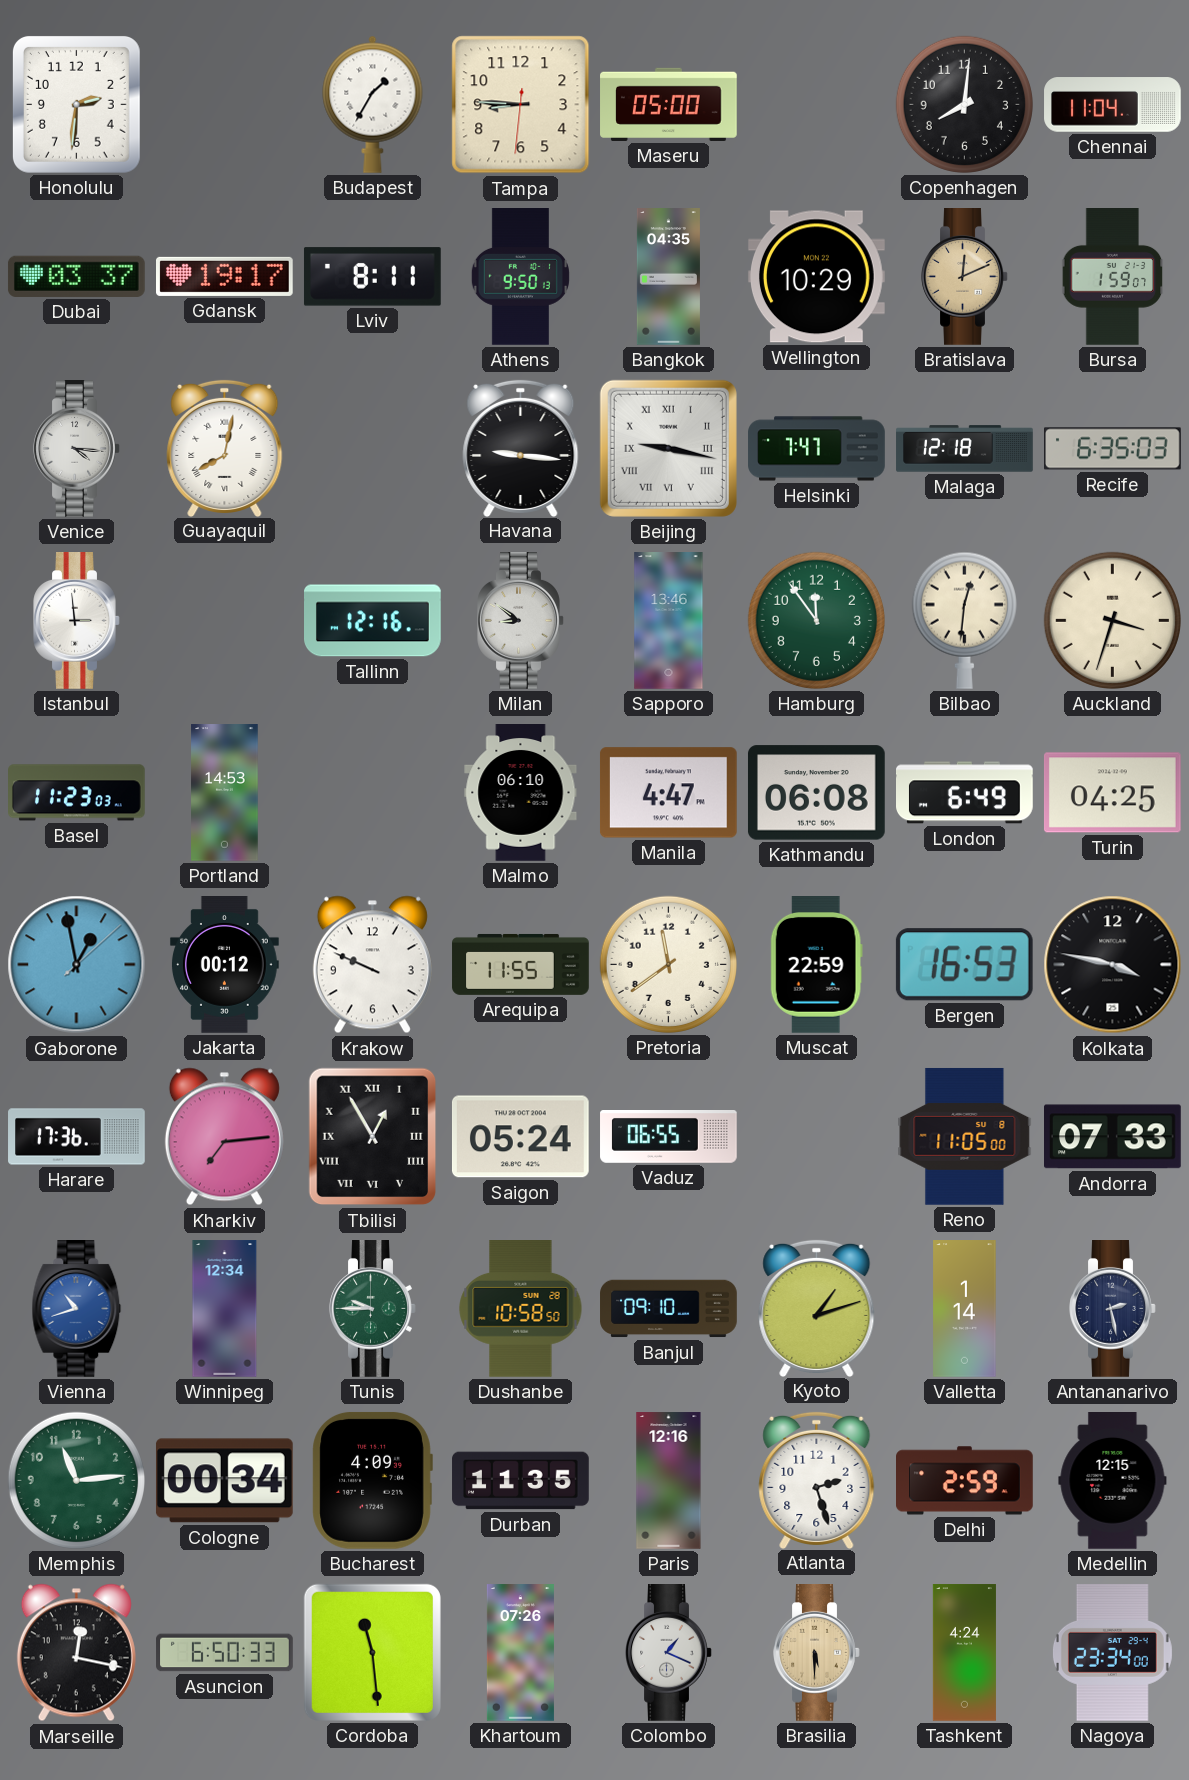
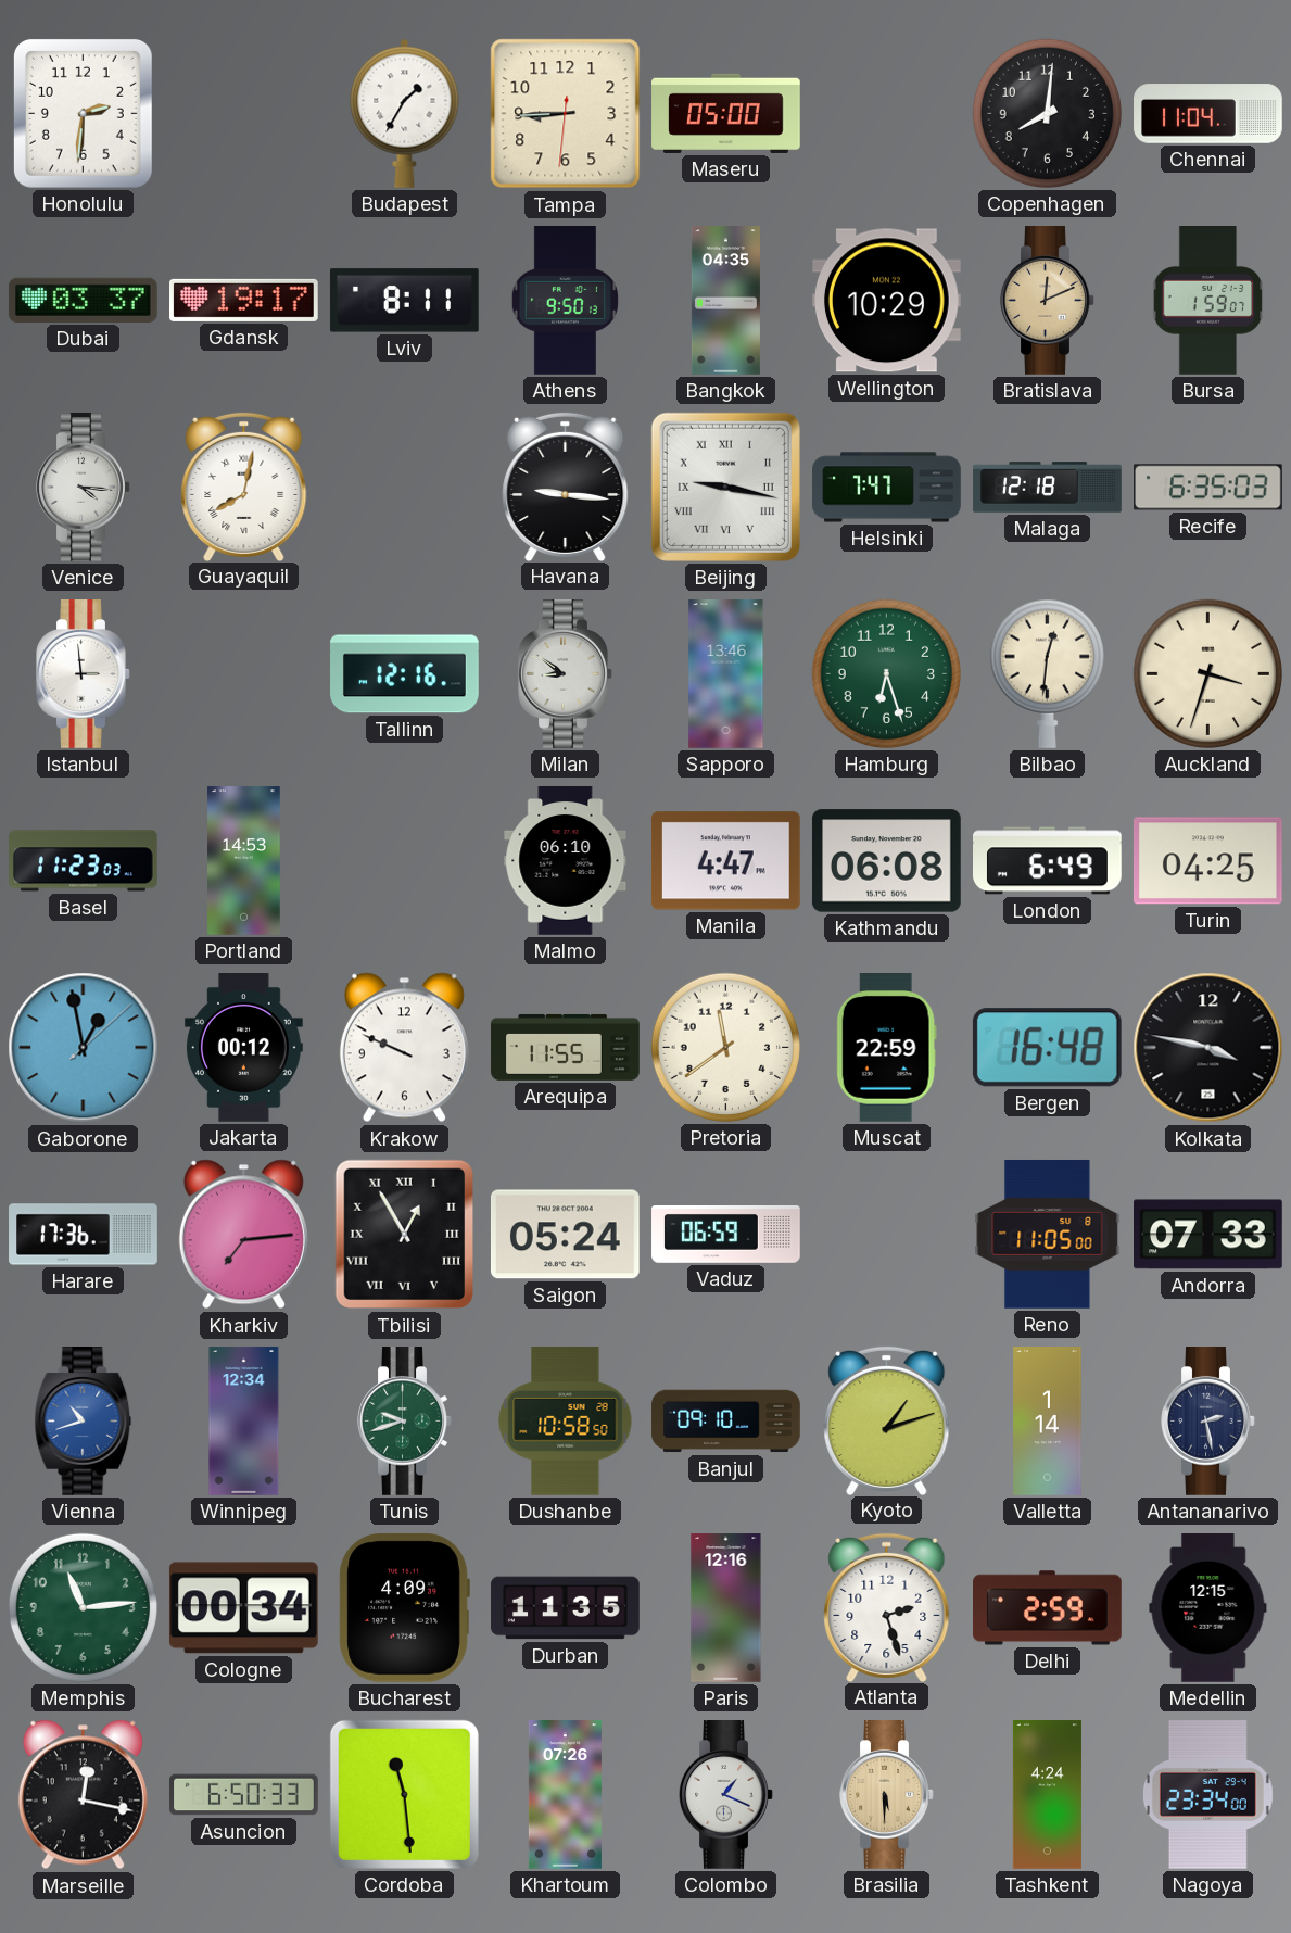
Tampa: 8:45 -> 8:44 (566, 114)
Hamburg: 11:54 -> 6:27 (886, 673)
Bergen: 16:53 -> 16:48 (1047, 1048)
Vaduz: 06:55 -> 06:59 (726, 1235)
Tunis: 9:45 -> 9:42 (405, 1422)
